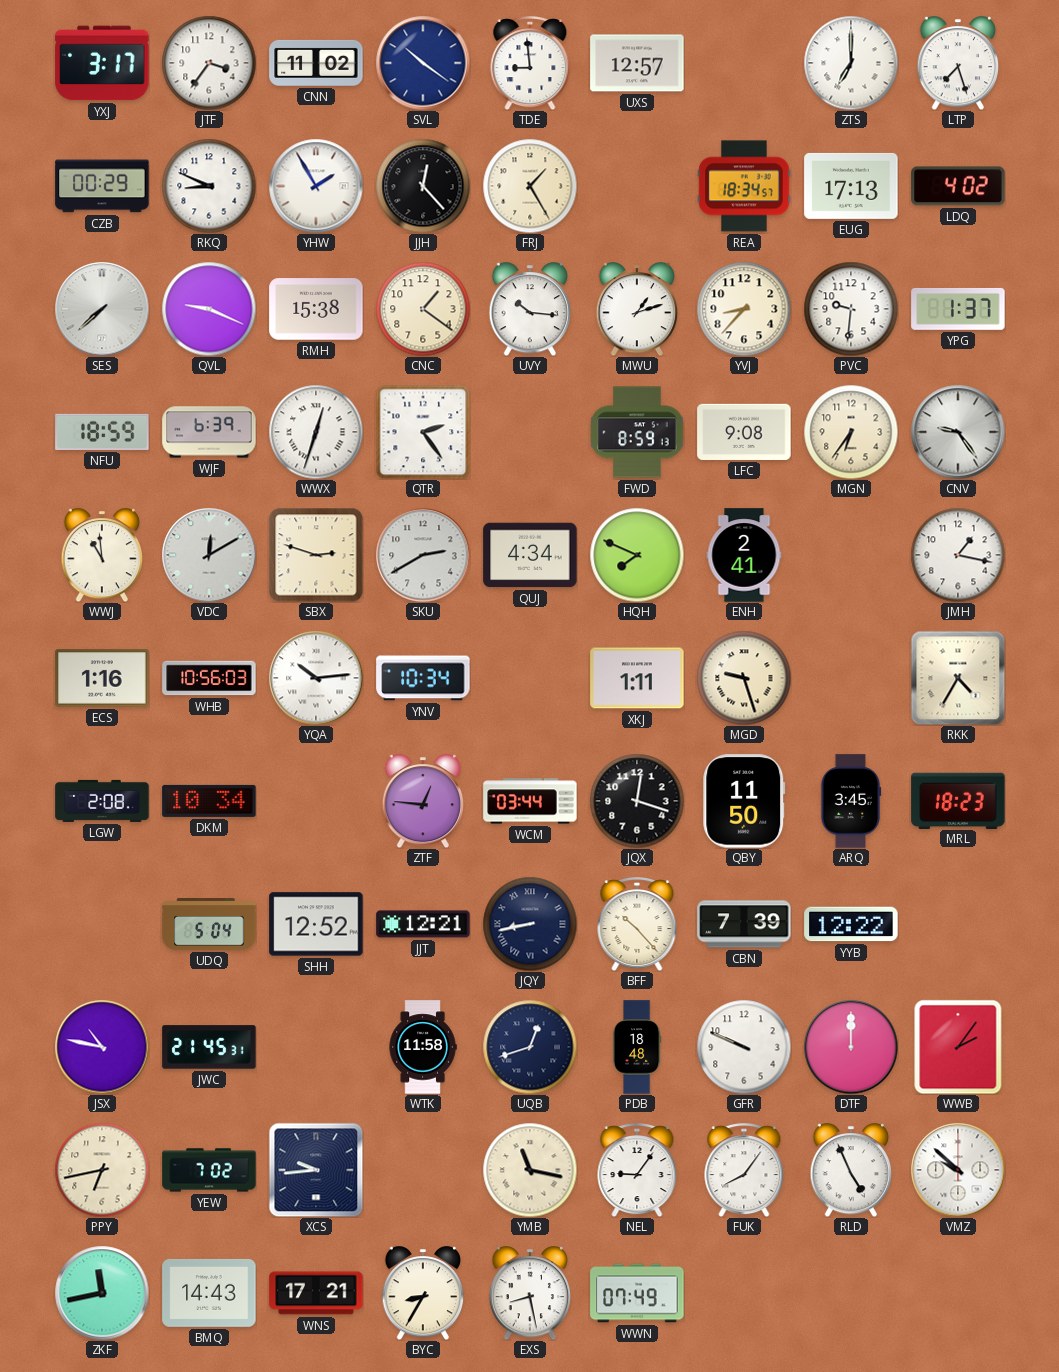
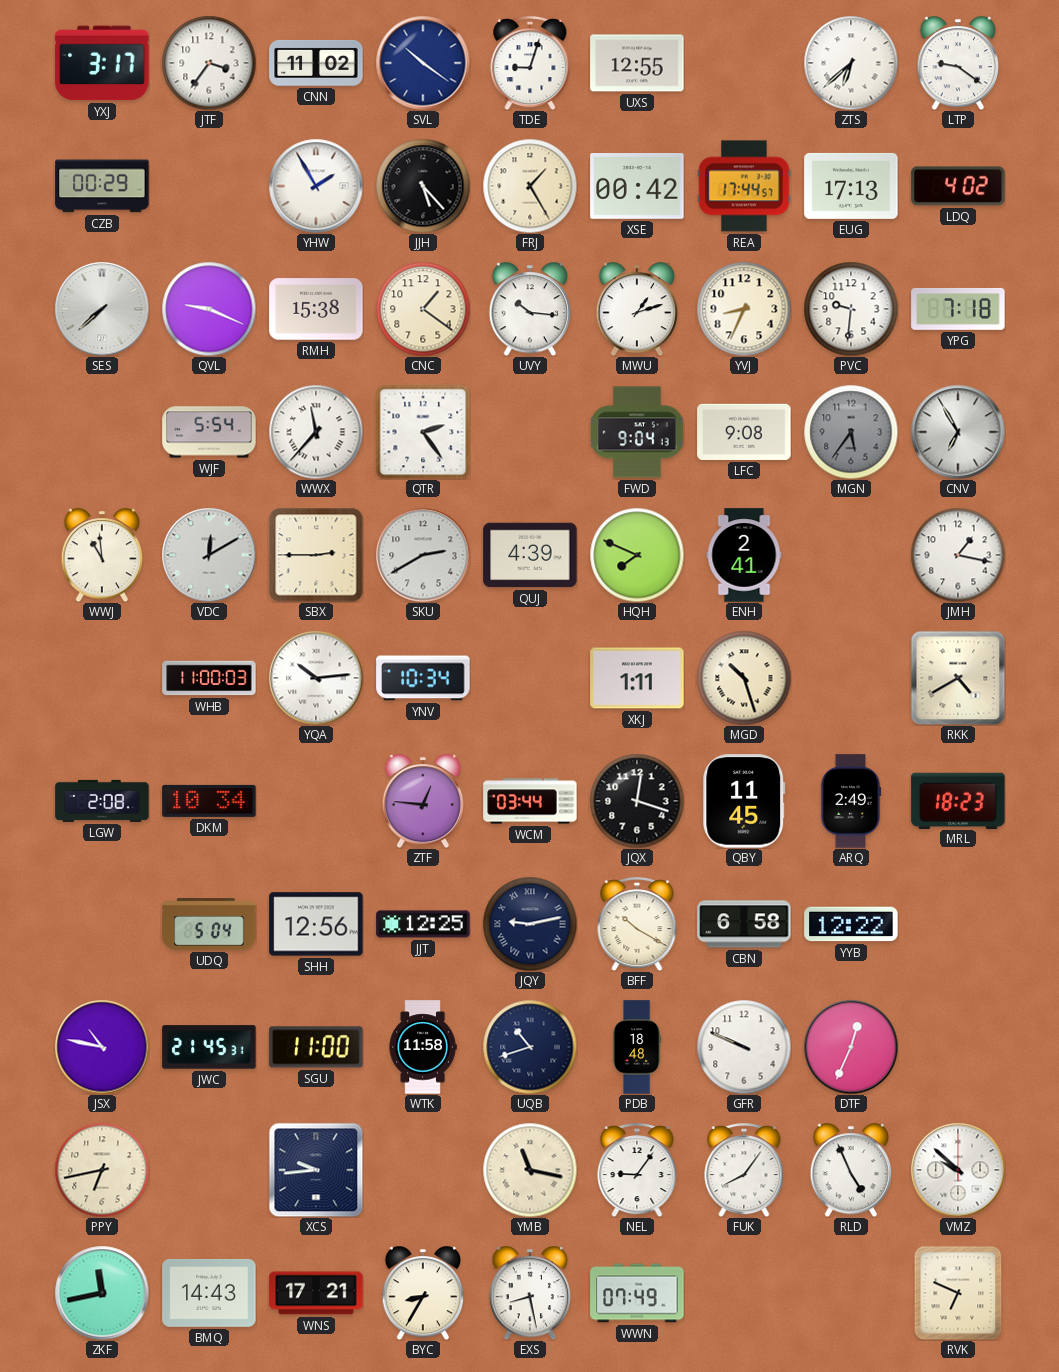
TDE: 8:59 -> 9:03 (530, 63)
UXS: 12:57 -> 12:55 (637, 63)
ZTS: 7:00 -> 6:38 (851, 63)
LTP: 7:27 -> 9:21 (958, 64)
RKQ: 8:49 -> none (209, 186)
JJH: 12:23 -> 5:23 (423, 186)
XSE: none -> 00:42 (637, 187)
REA: 18:34 -> 17:44 (744, 186)
YVJ: 8:37 -> 8:34 (744, 309)
YPG: 1:37 -> 7:18 (958, 309)
NFU: 18:59 -> none (102, 432)
WJF: 6:39 -> 5:54 (209, 432)
WWX: 12:33 -> 11:37 (316, 432)
FWD: 8:59 -> 9:04 (637, 432)
MGN: 6:36 -> 5:36 (851, 432)
MGN dial: cream -> grey (851, 432)
CNV: 9:24 -> 6:55 (958, 432)
SBX: 2:48 -> 2:45 (316, 555)
QUJ: 4:34 -> 4:39 (530, 555)
ECS: 1:16 -> none (102, 678)
WHB: 10:56 -> 11:00 (209, 678)
MGD: 9:27 -> 10:27 (744, 678)
RKK: 4:35 -> 4:40 (958, 678)
QBY: 11:50 -> 11:45 (744, 801)
ARQ: 3:45 -> 2:49 (851, 801)
SHH: 12:52 -> 12:56 (316, 924)
JJT: 12:21 -> 12:25 (423, 924)
JQY: 8:43 -> 9:13 (530, 924)
BFF: 10:23 -> 10:20 (637, 924)
CBN: 7:39 -> 6:58 (744, 924)
SGU: none -> 11:00 (316, 1047)
UQB: 12:42 -> 10:42 (530, 1047)
DTF: 12:00 -> 12:34 (851, 1047)
WWB: 2:06 -> none (958, 1047)
YEW: 7:02 -> none (209, 1170)
RVK: none -> 6:49 (958, 1293)
